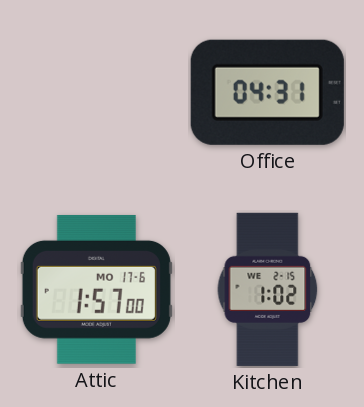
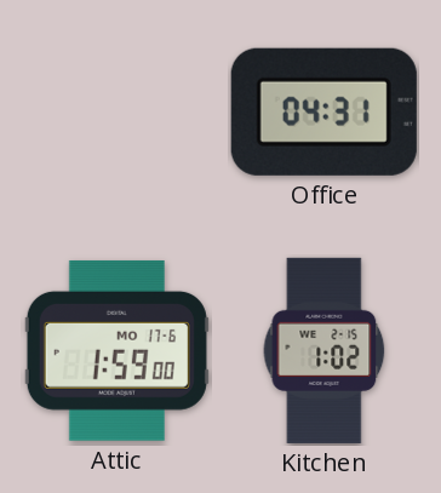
Attic: 1:57 -> 1:59 (116, 350)
